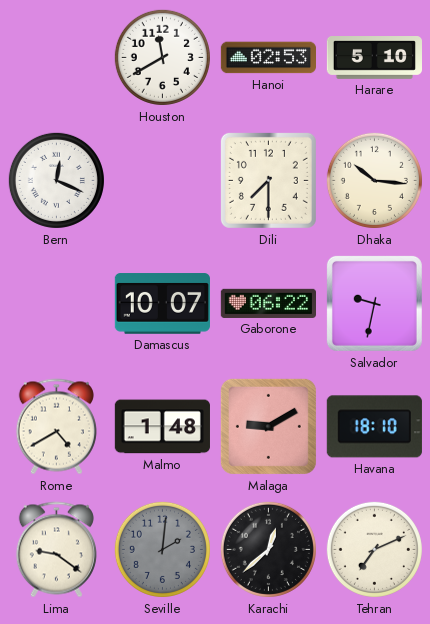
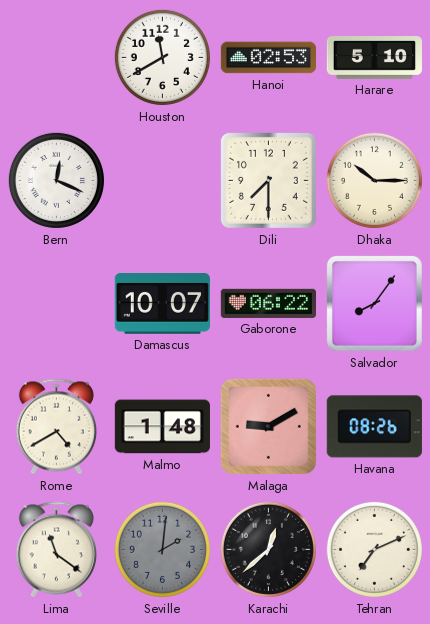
Dhaka: 10:16 -> 10:15 (374, 180)
Salvador: 9:32 -> 8:06 (374, 303)
Havana: 18:10 -> 08:26 (374, 427)
Lima: 9:21 -> 11:21 (56, 550)
